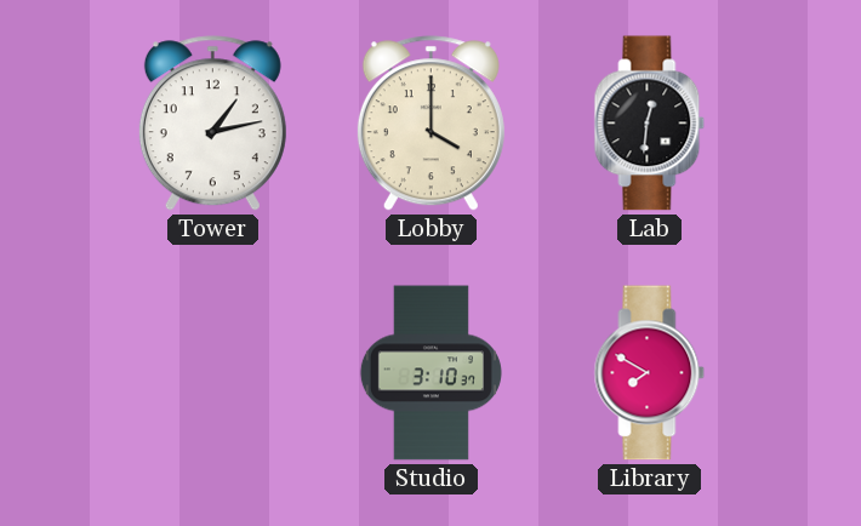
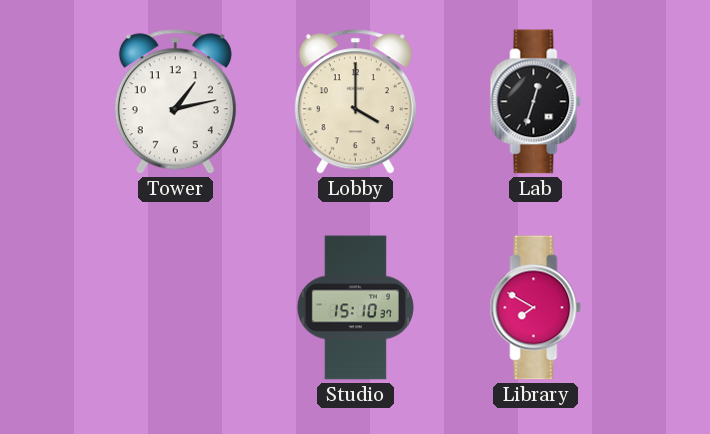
Lab: 12:31 -> 12:33 (536, 102)
Studio: 3:10 -> 15:10 (355, 308)
